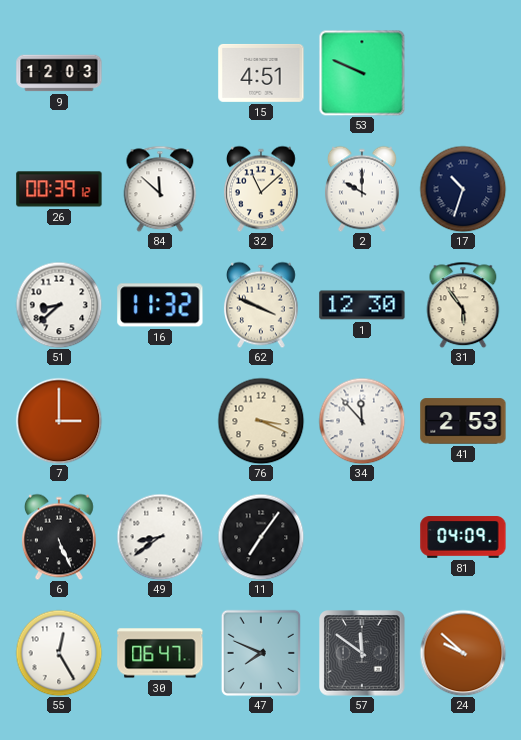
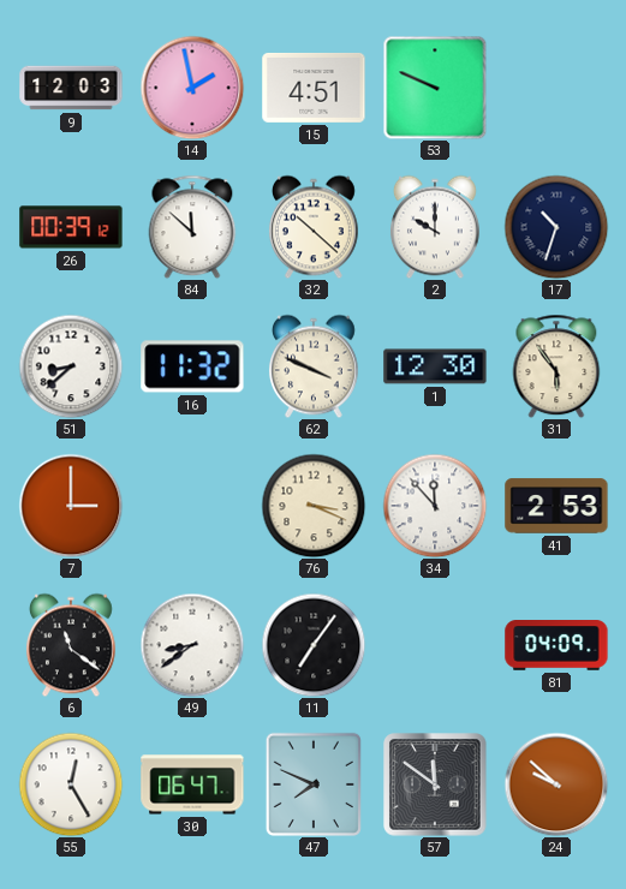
14: none -> 1:58 (192, 88)
32: 11:08 -> 10:22 (314, 227)
6: 5:26 -> 11:21 (71, 645)
